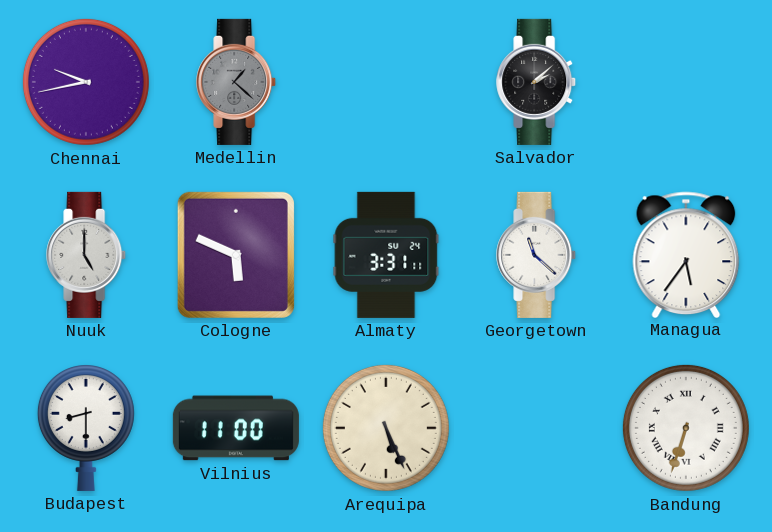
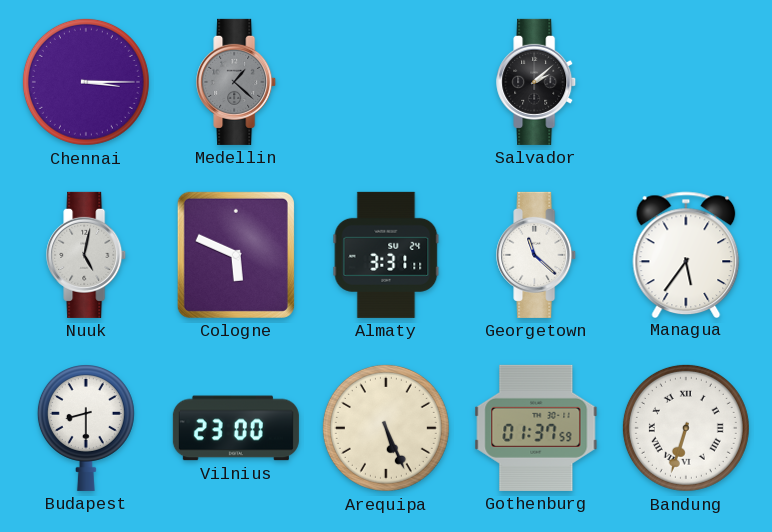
Chennai: 9:43 -> 3:15 (86, 82)
Nuuk: 5:00 -> 5:02 (87, 255)
Vilnius: 11:00 -> 23:00 (236, 428)
Gothenburg: none -> 01:37 (536, 428)
